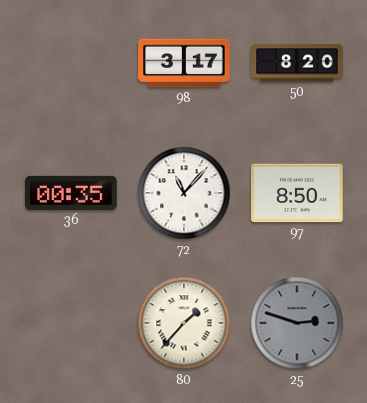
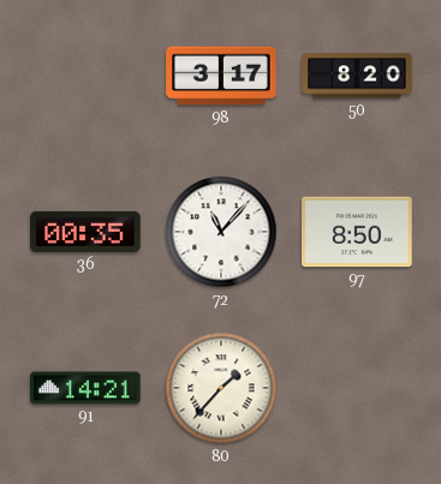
91: none -> 14:21 (85, 388)
25: 2:48 -> none (297, 323)
